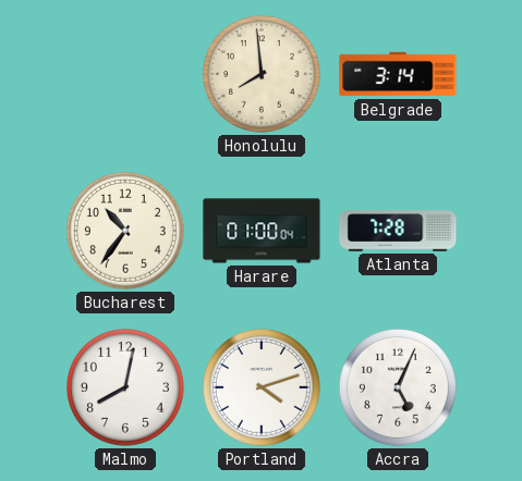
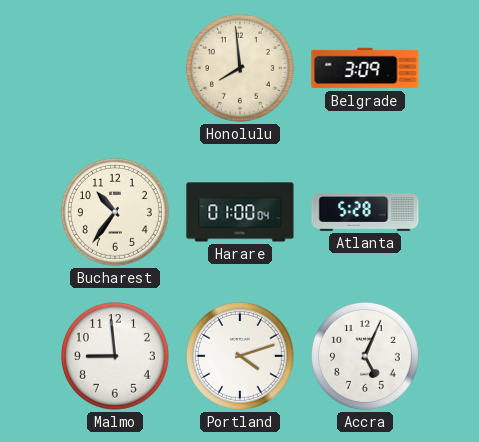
Belgrade: 3:14 -> 3:09 (365, 68)
Atlanta: 7:28 -> 5:28 (365, 212)
Malmo: 8:02 -> 8:59 (115, 356)
